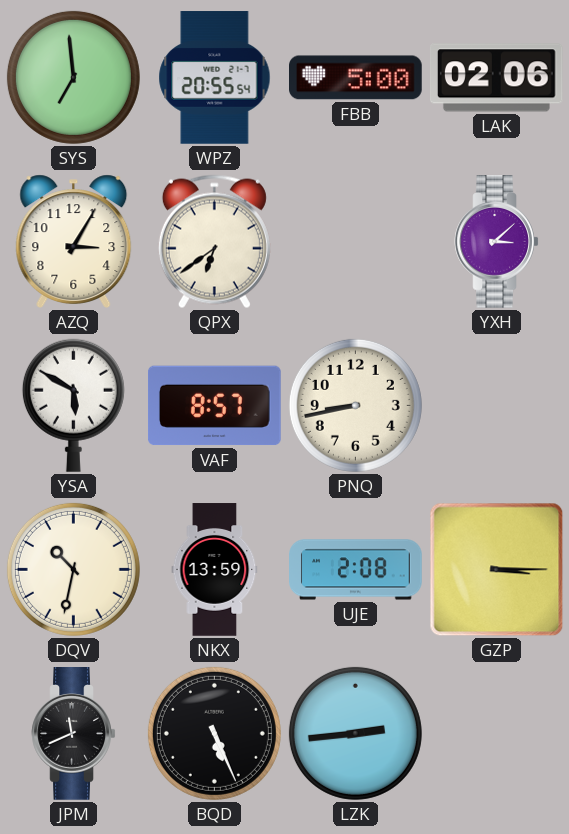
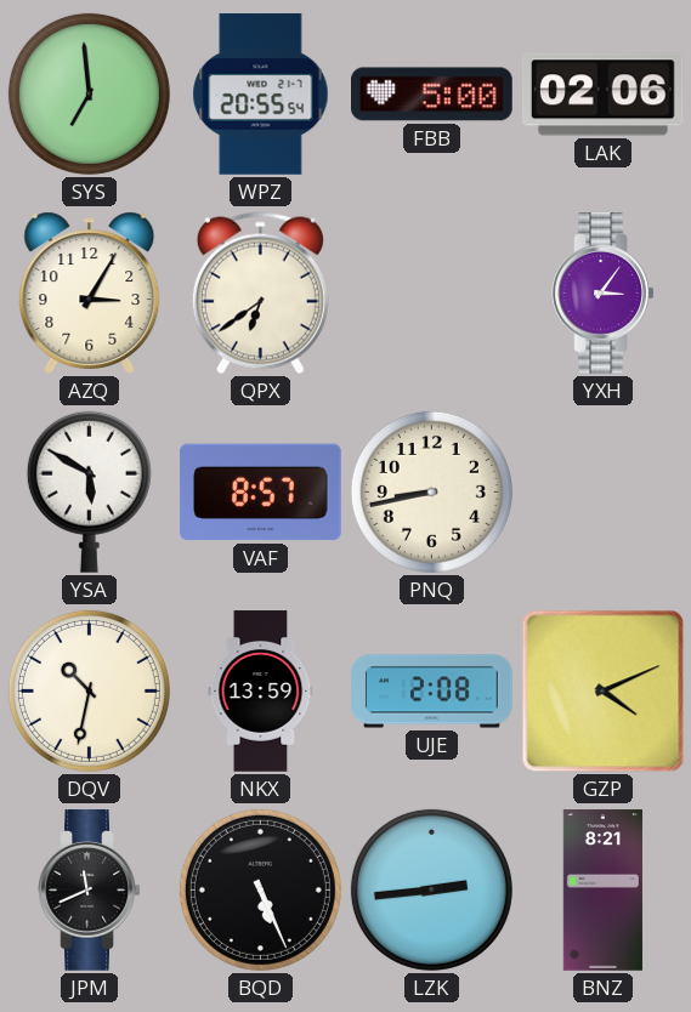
YXH: 3:08 -> 3:06 (604, 294)
GZP: 3:15 -> 4:11 (604, 692)
BNZ: none -> 8:21 (602, 891)
